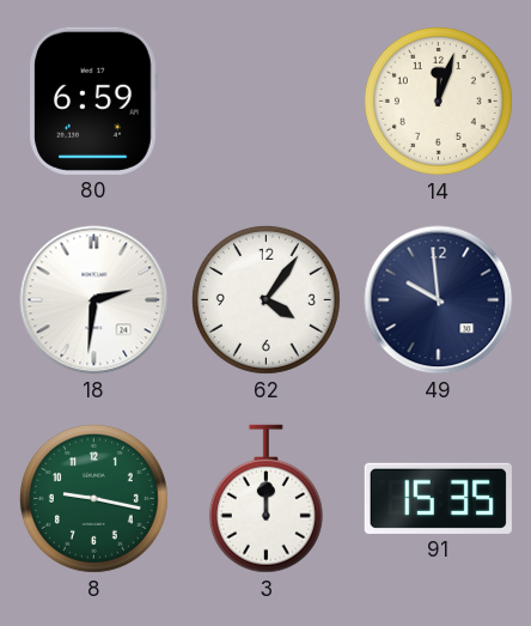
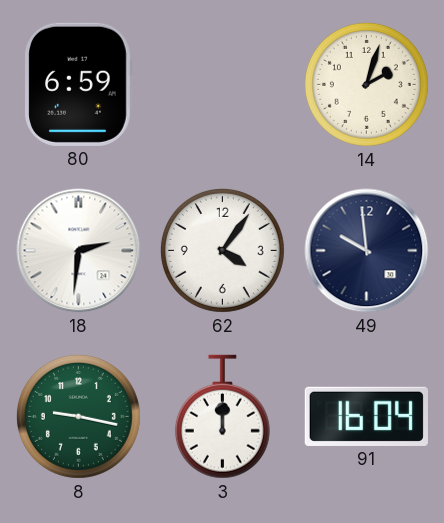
14: 12:03 -> 2:03 (366, 84)
91: 15:35 -> 16:04 (366, 416)
